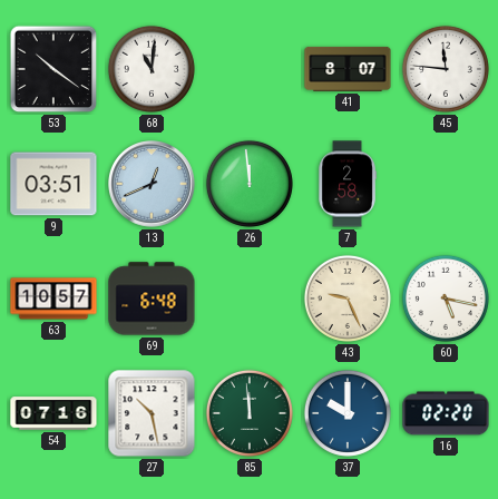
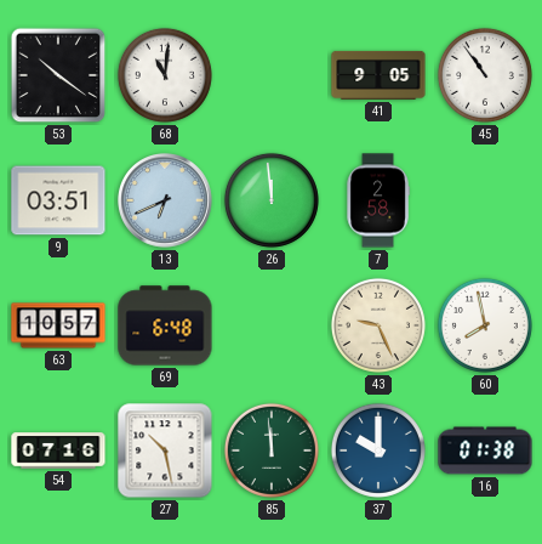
41: 8:07 -> 9:05 (378, 75)
45: 11:46 -> 10:54 (485, 75)
13: 12:41 -> 6:41 (165, 200)
60: 5:17 -> 7:58 (485, 325)
16: 02:20 -> 01:38 (485, 450)
